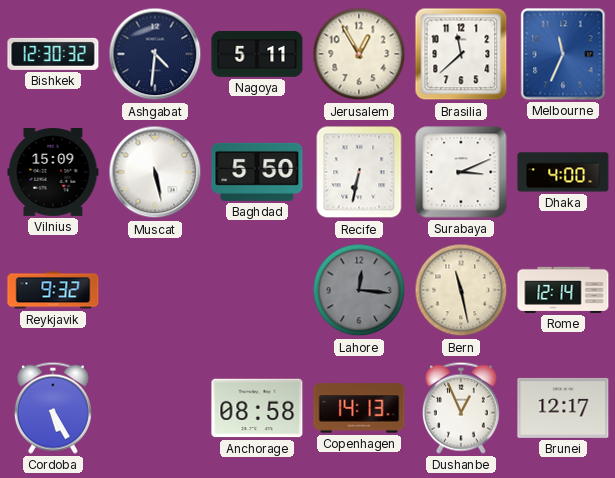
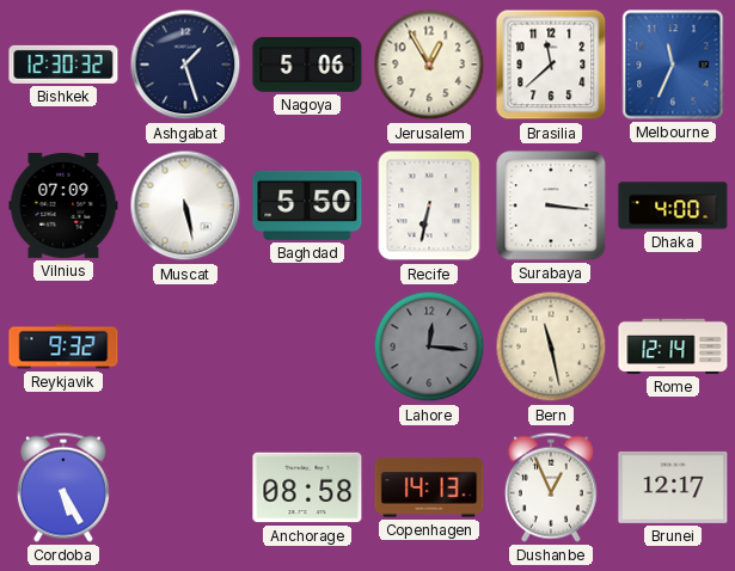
Ashgabat: 4:31 -> 1:27 (185, 65)
Nagoya: 5:11 -> 5:06 (307, 65)
Vilnius: 15:09 -> 07:09 (63, 205)
Surabaya: 3:11 -> 3:16 (551, 205)
